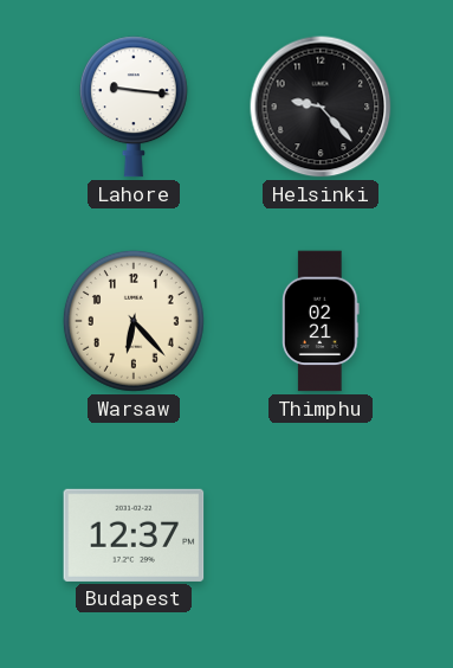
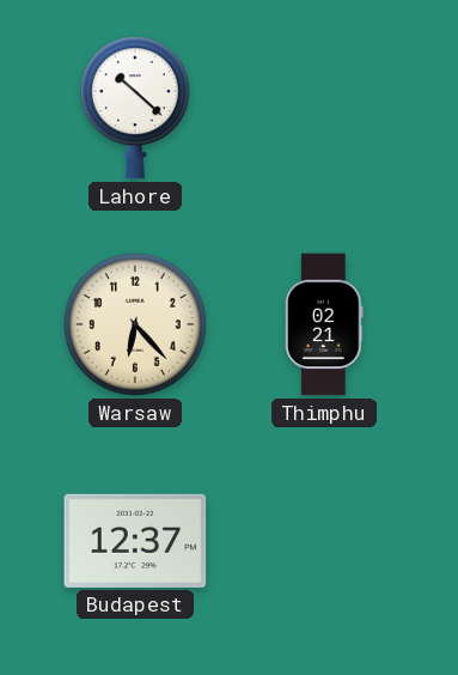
Lahore: 9:16 -> 10:22 (135, 108)
Helsinki: 9:23 -> none (321, 107)
